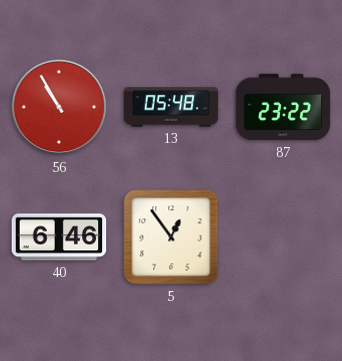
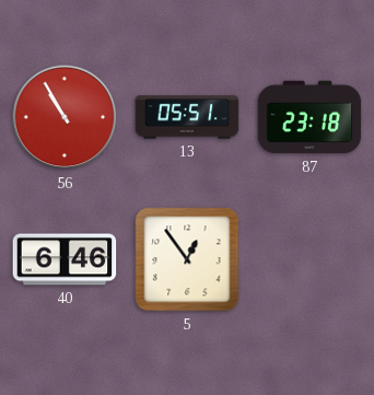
13: 05:48 -> 05:51 (187, 117)
87: 23:22 -> 23:18 (309, 117)
